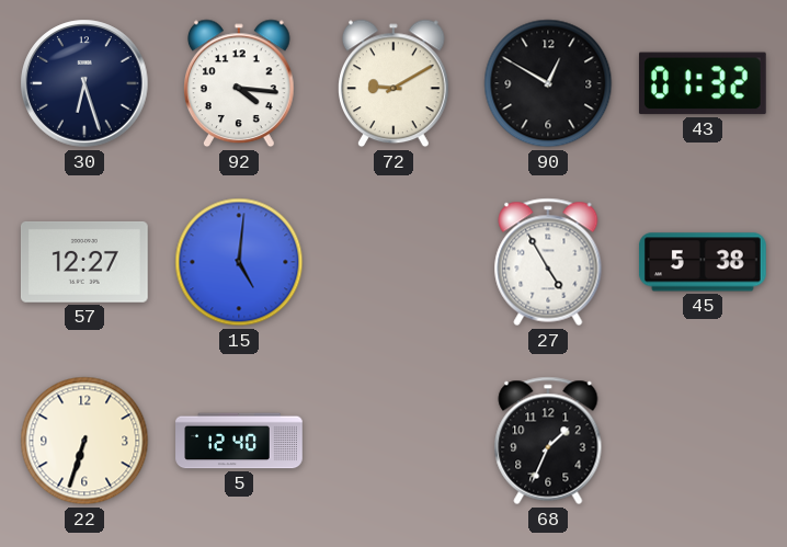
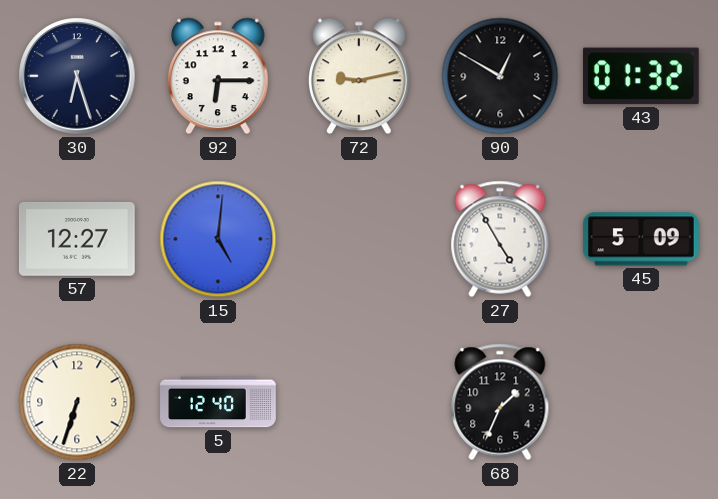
92: 4:16 -> 6:15 (219, 76)
72: 9:10 -> 9:13 (360, 76)
45: 5:38 -> 5:09 (641, 239)
